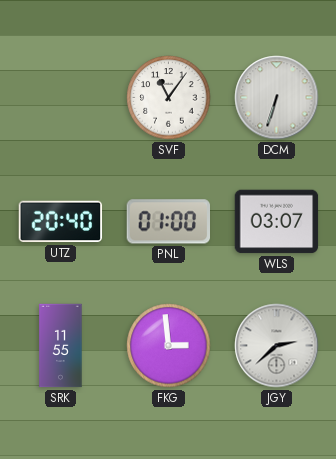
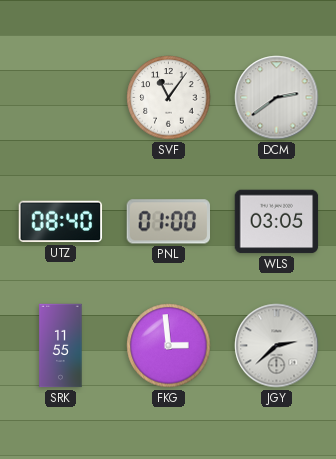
DCM: 6:33 -> 2:39 (277, 98)
UTZ: 20:40 -> 08:40 (61, 222)
WLS: 03:07 -> 03:05 (277, 222)
